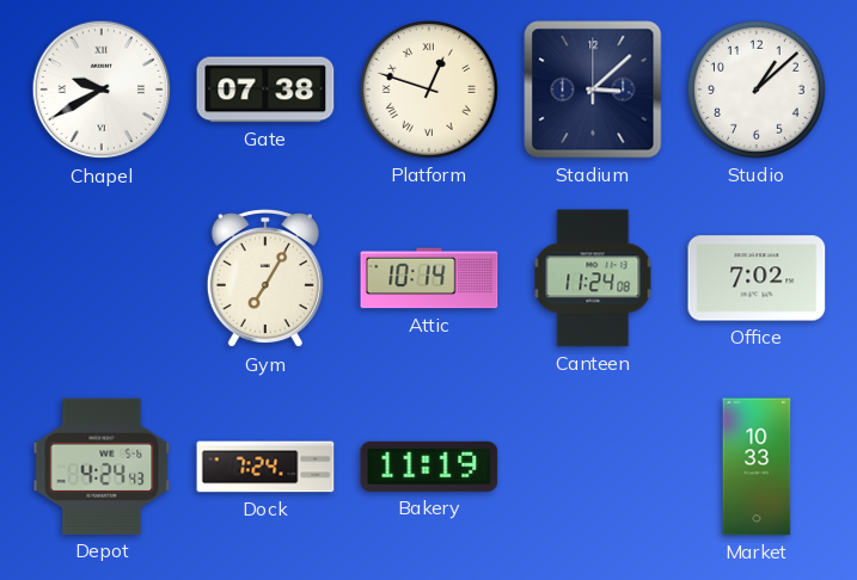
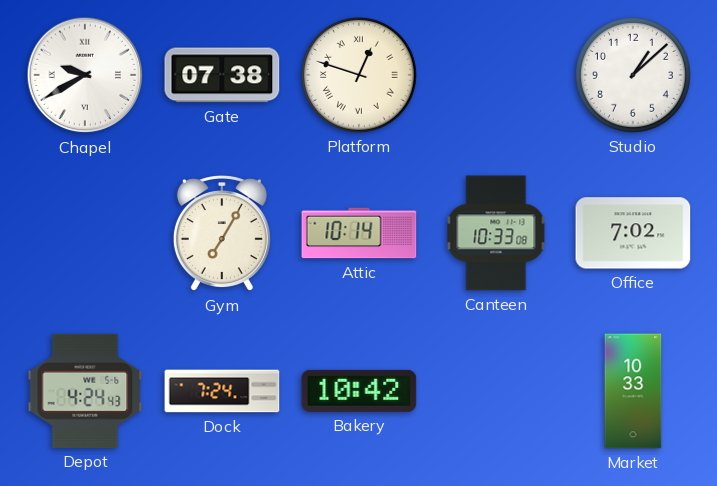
Stadium: 3:08 -> none (593, 90)
Canteen: 11:24 -> 10:33 (496, 233)
Bakery: 11:19 -> 10:42 (359, 391)
